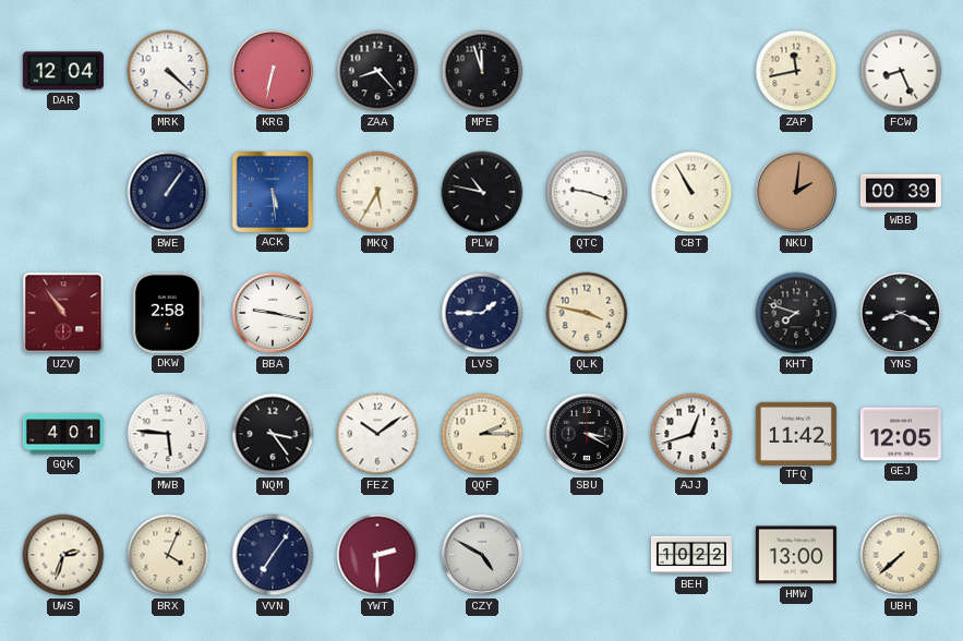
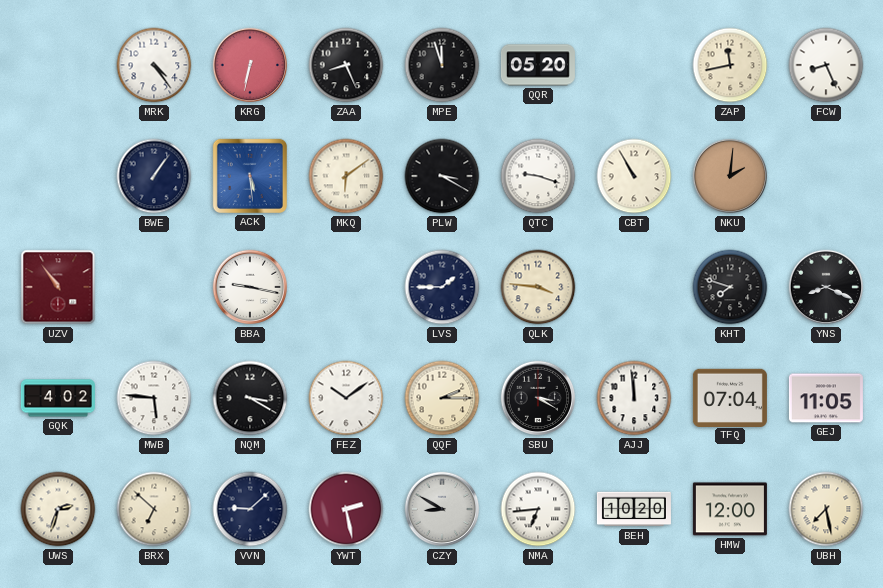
DAR: 12:04 -> none (63, 71)
MRK: 4:22 -> 4:24 (154, 65)
ZAA: 8:23 -> 8:26 (346, 65)
QQR: none -> 05:20 (538, 65)
MKQ: 5:35 -> 6:09 (346, 176)
PLW: 10:47 -> 3:20 (442, 176)
WBB: 00:39 -> none (901, 192)
DKW: 2:58 -> none (168, 313)
QLK: 3:47 -> 3:46 (538, 287)
GQK: 4:01 -> 4:02 (58, 398)
NQM: 3:24 -> 3:20 (250, 398)
AJJ: 12:42 -> 11:59 (634, 398)
TFQ: 11:42 -> 07:04 (730, 397)
GEJ: 12:05 -> 11:05 (826, 398)
BRX: 4:04 -> 6:52 (154, 509)
VVN: 7:06 -> 9:08 (250, 509)
YWT: 2:30 -> 2:28 (346, 509)
CZY: 4:50 -> 8:50 (442, 509)
NMA: none -> 6:44 (538, 509)
BEH: 10:22 -> 10:20 (634, 509)
HMW: 13:00 -> 12:00 (730, 509)
UBH: 7:38 -> 7:28 (826, 509)
